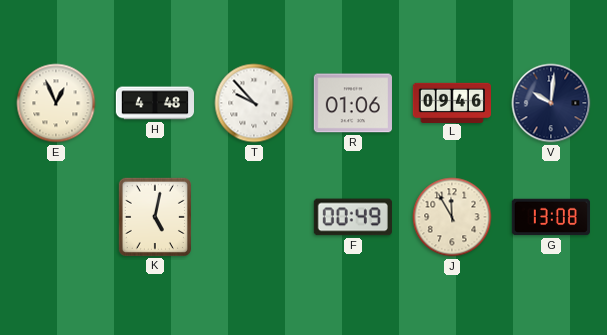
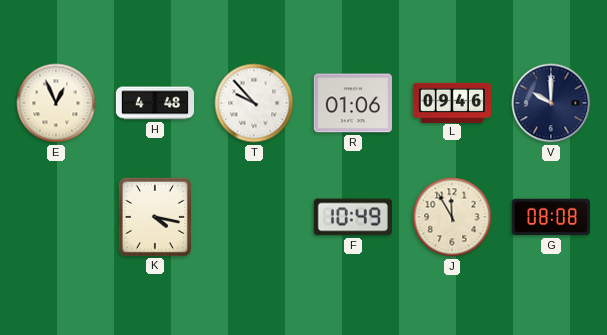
V: 10:01 -> 10:00 (551, 103)
K: 5:02 -> 4:17 (155, 217)
F: 00:49 -> 10:49 (353, 217)
G: 13:08 -> 08:08 (550, 217)
